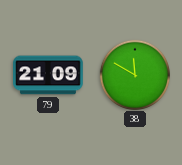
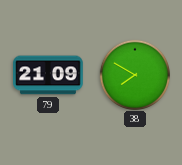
38: 11:50 -> 7:50 (134, 74)
